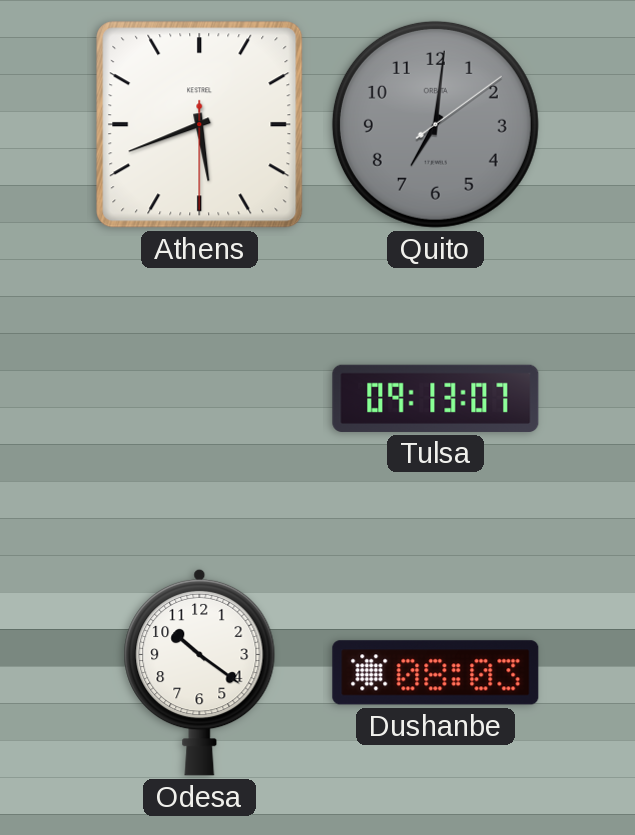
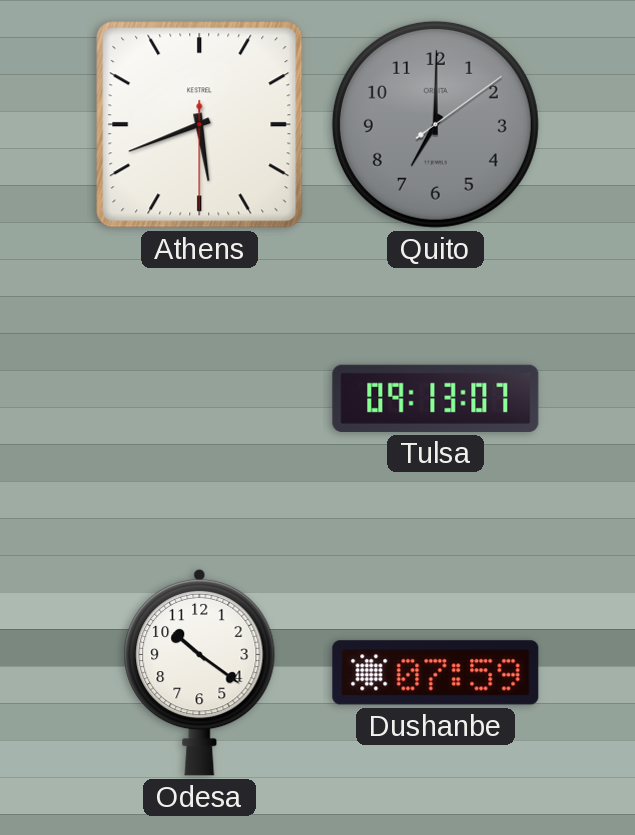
Quito: 7:01 -> 7:00 (435, 124)
Dushanbe: 08:03 -> 07:59 (436, 673)
